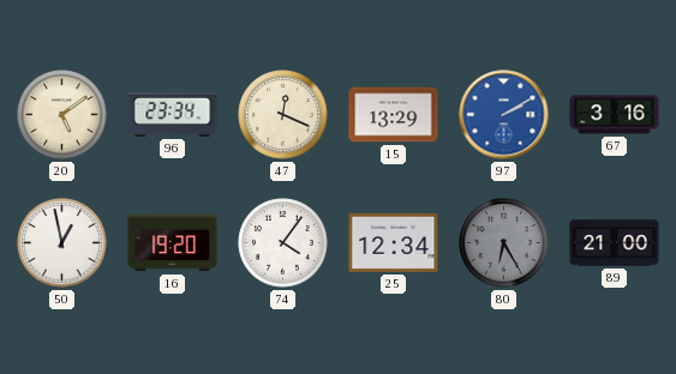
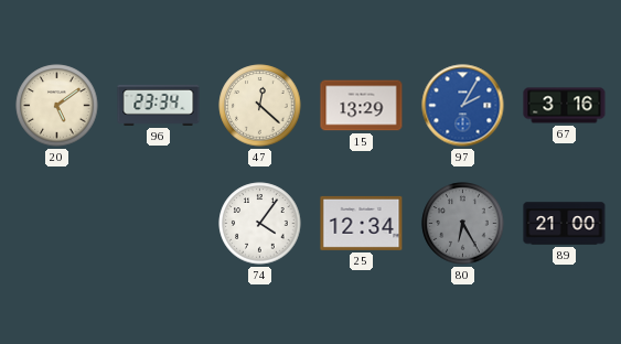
47: 12:19 -> 12:22 (260, 106)
97: 2:10 -> 2:05 (463, 106)
50: 12:58 -> none (62, 243)
16: 19:20 -> none (173, 243)
